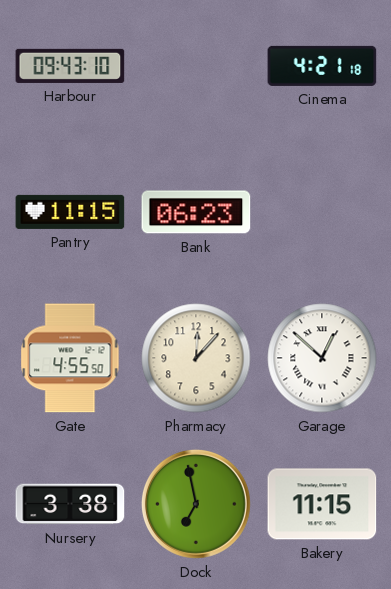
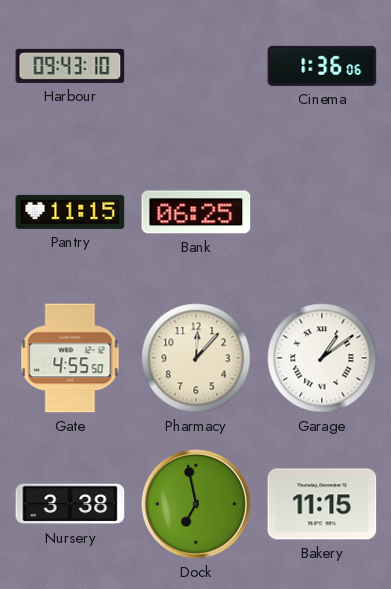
Cinema: 4:21 -> 1:36 (322, 66)
Bank: 06:23 -> 06:25 (196, 212)
Garage: 12:52 -> 1:09 (322, 358)
